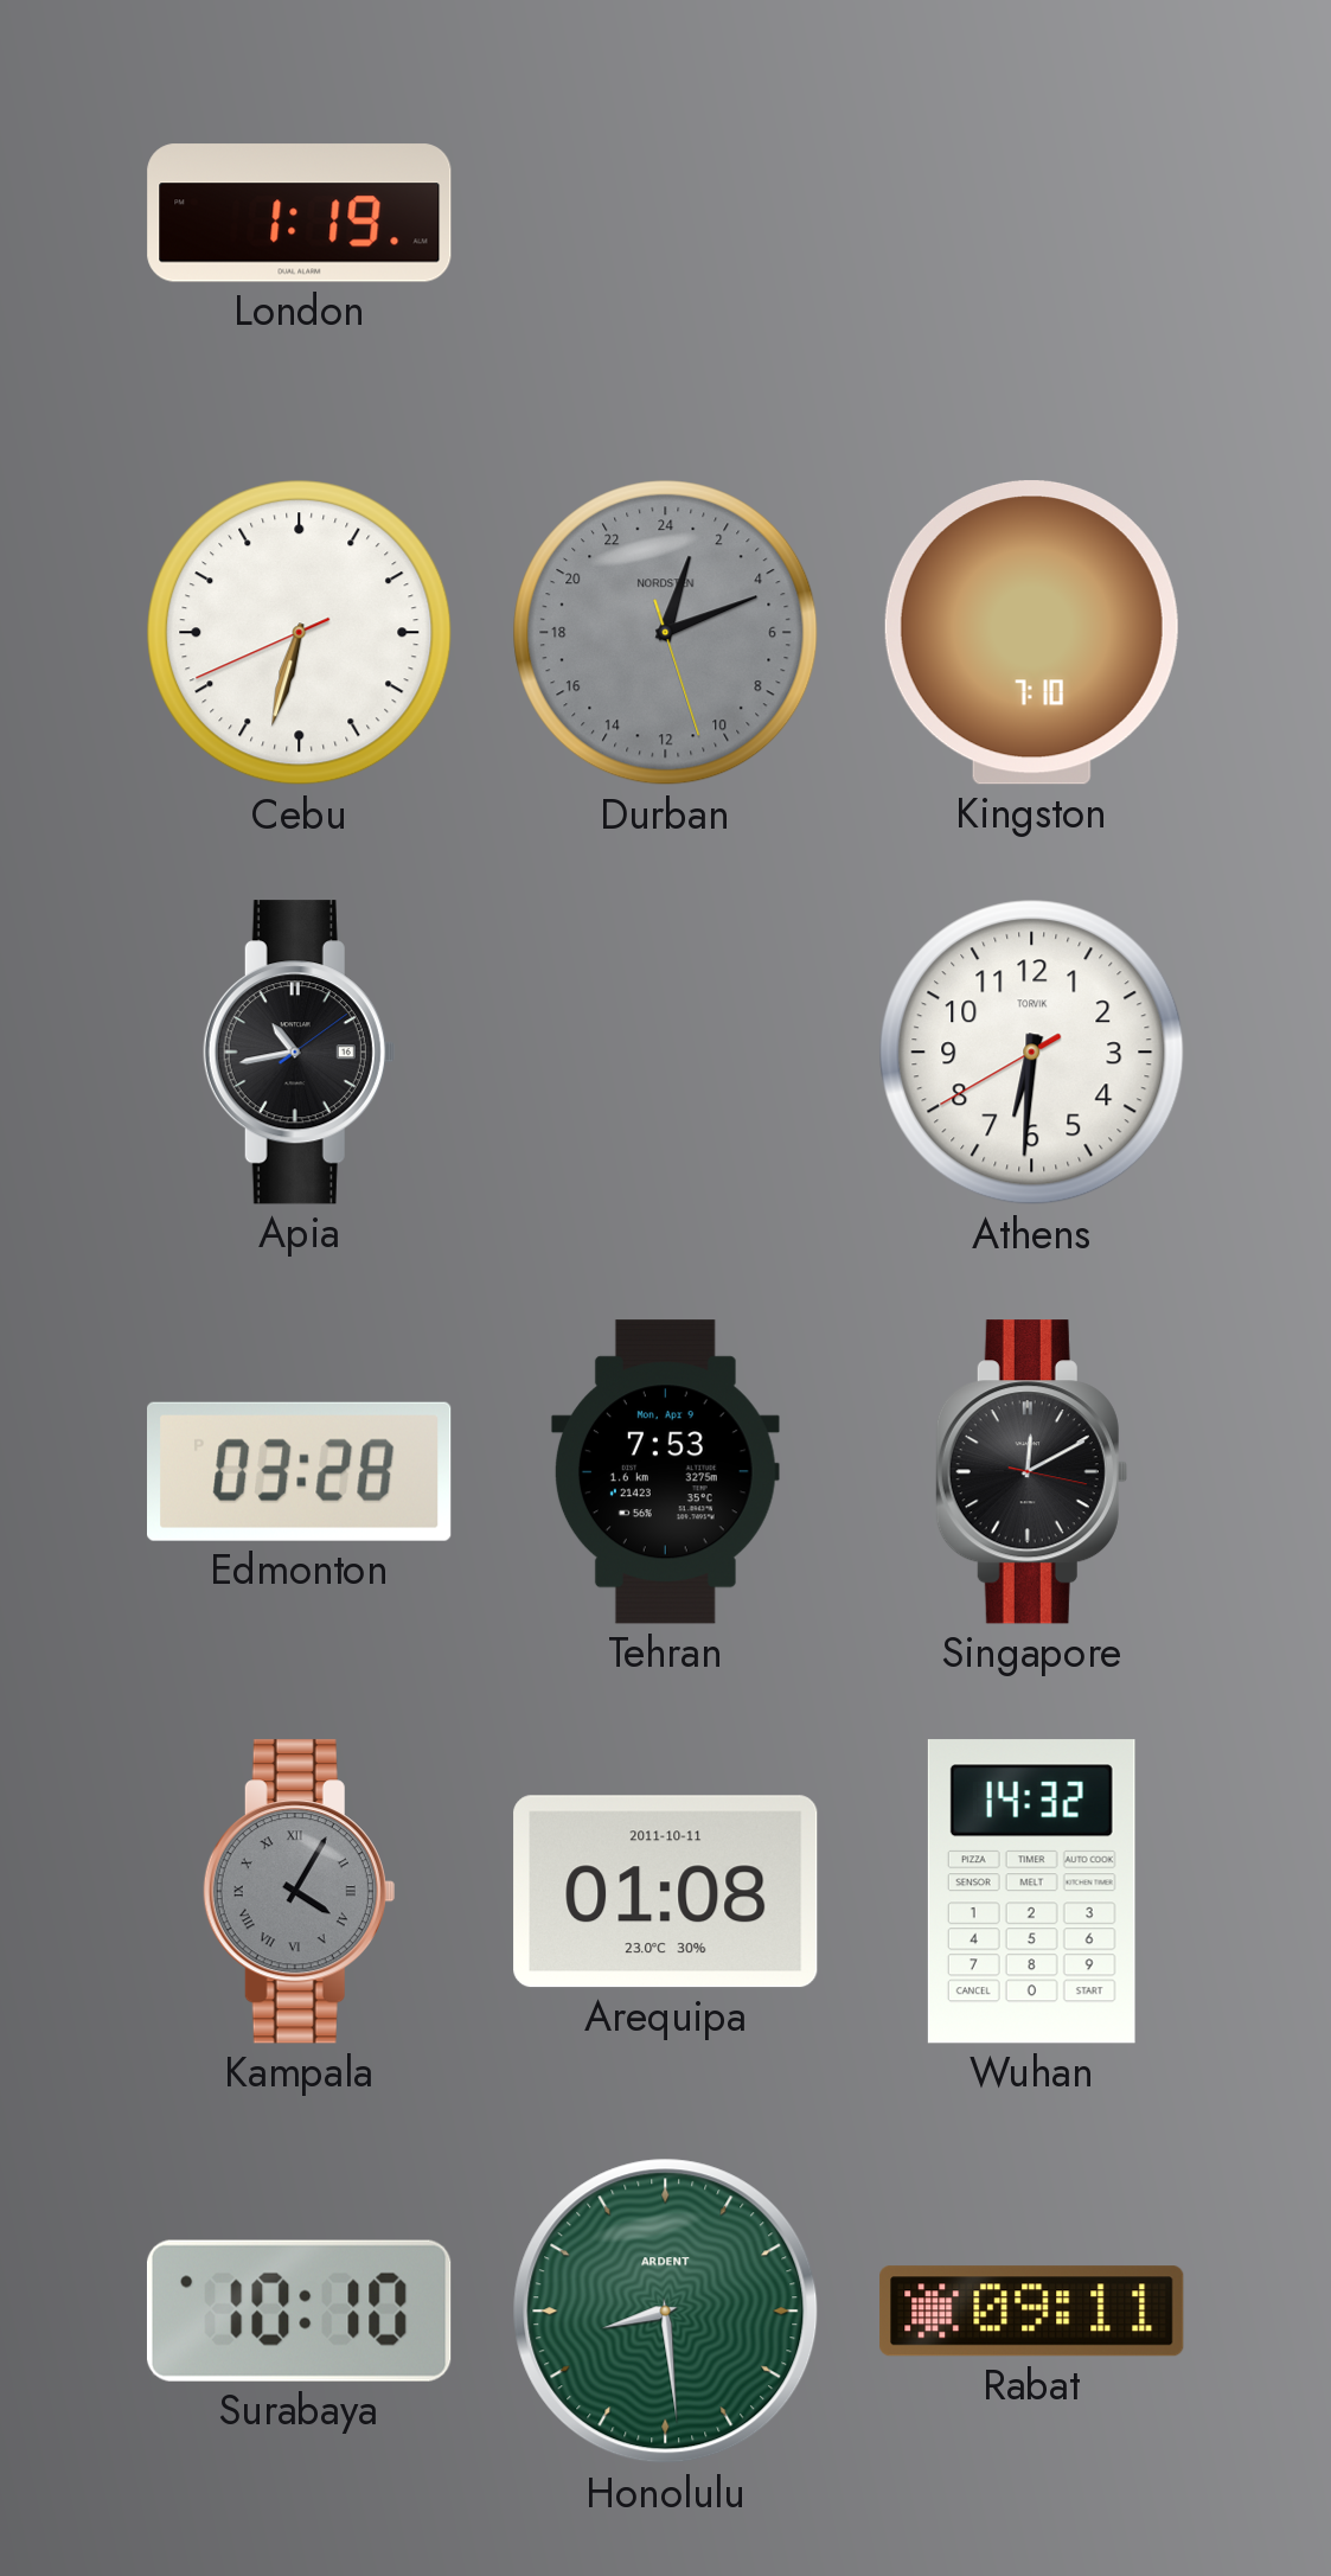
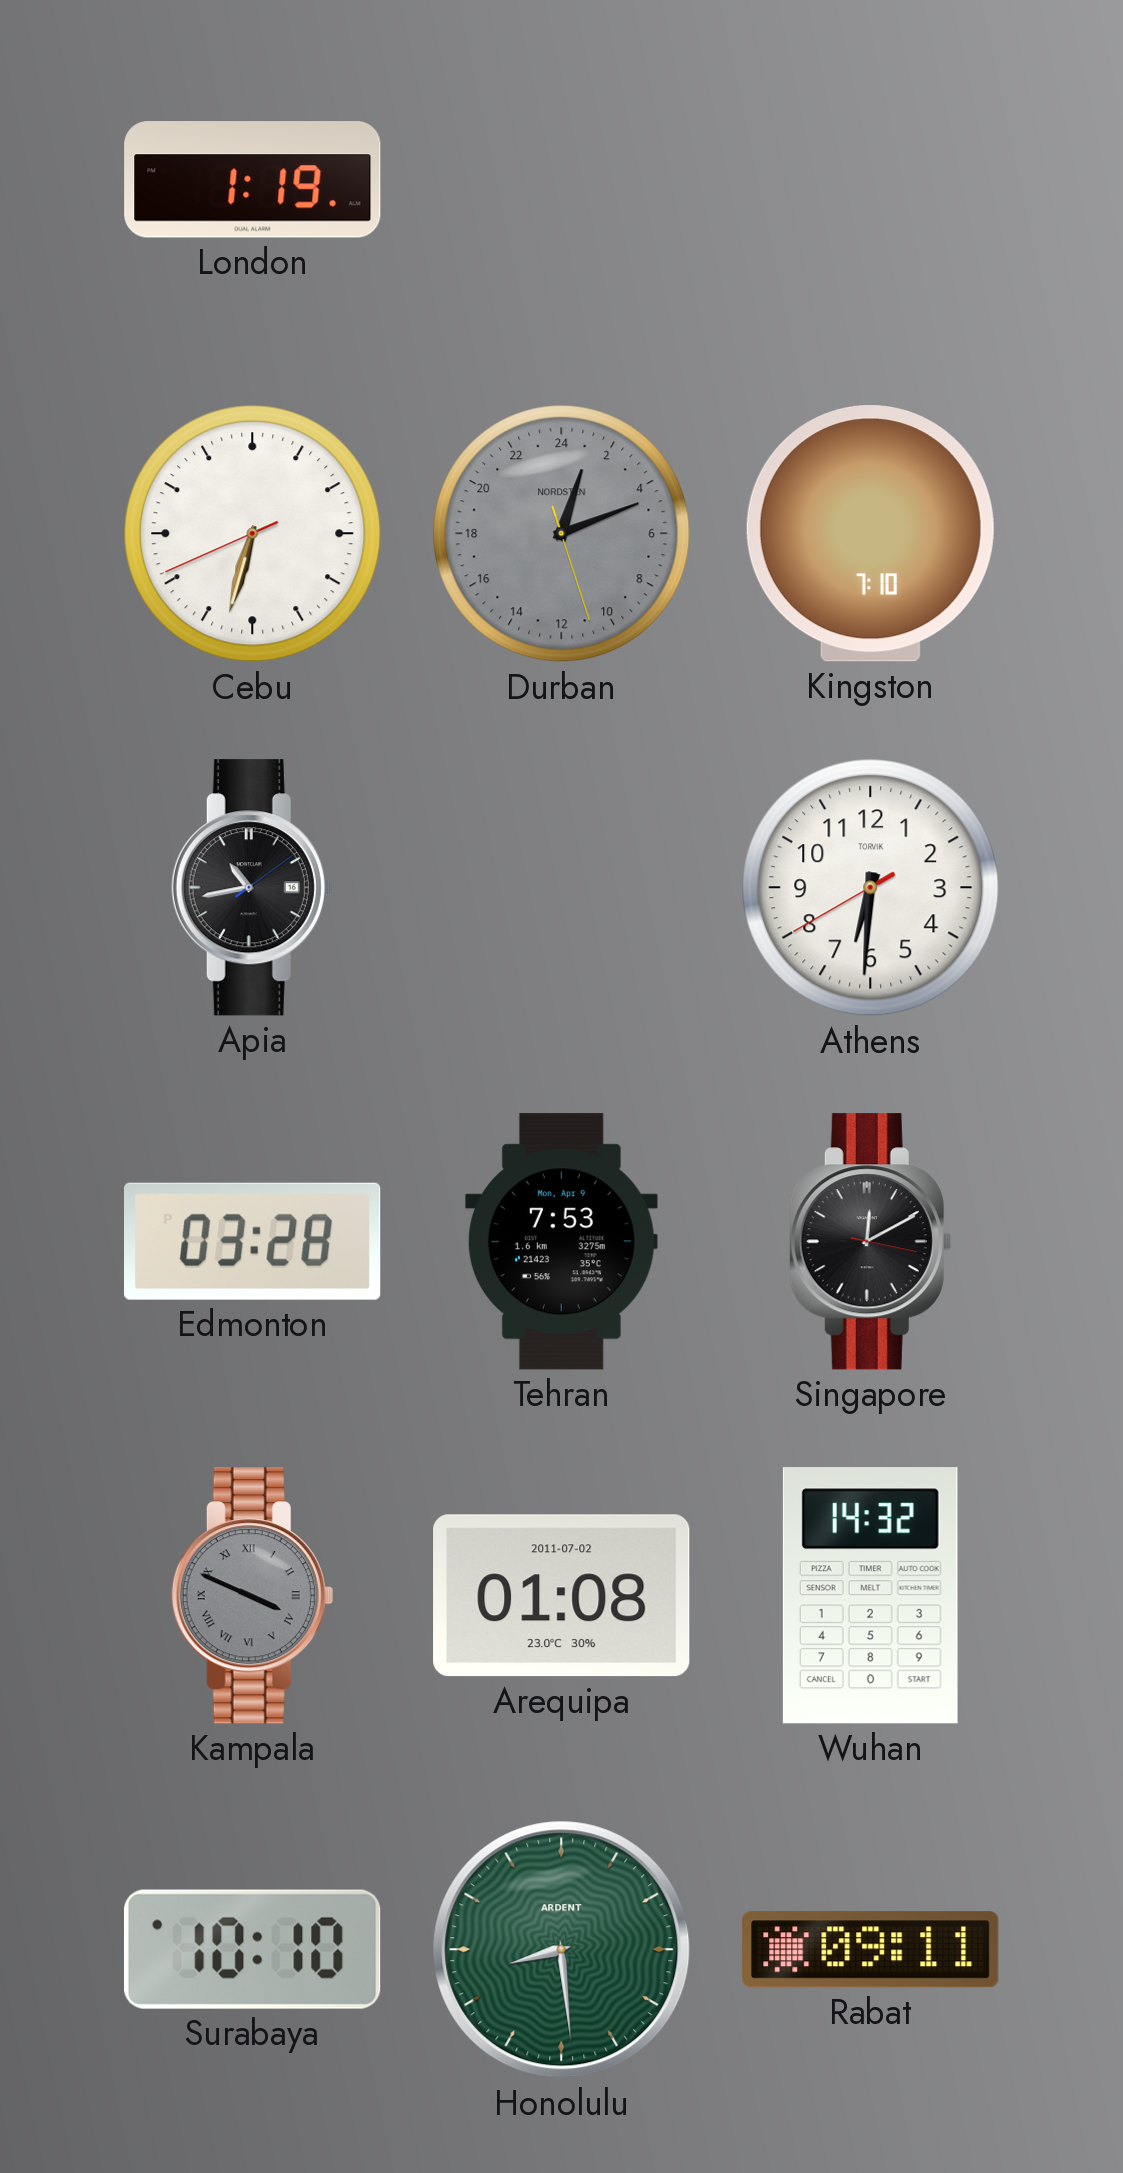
Kampala: 4:05 -> 3:49 (252, 1596)
Arequipa date: 2011-10-11 -> 2011-07-02 (562, 1596)
